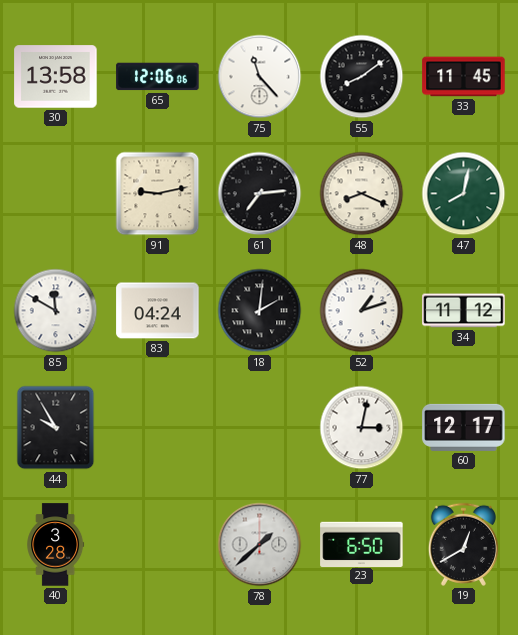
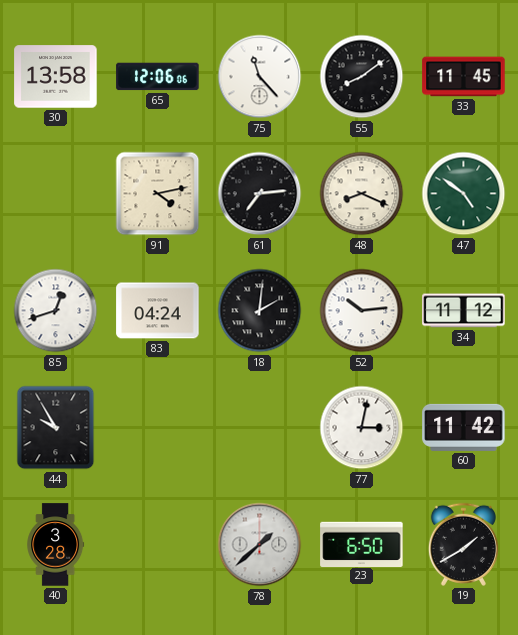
91: 9:13 -> 4:13 (158, 194)
47: 8:02 -> 4:51 (464, 194)
85: 11:50 -> 12:42 (56, 311)
52: 1:12 -> 10:14 (362, 311)
60: 12:17 -> 11:42 (464, 427)
19: 12:40 -> 1:40 (463, 544)
